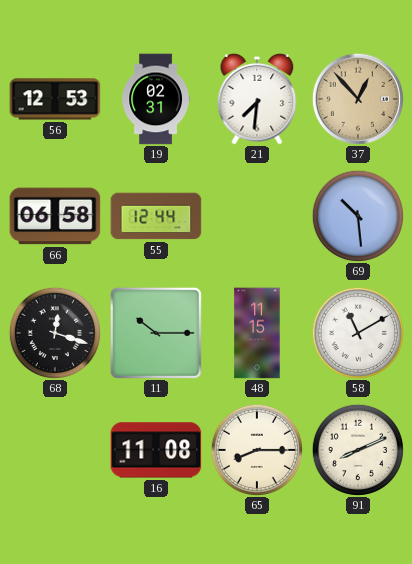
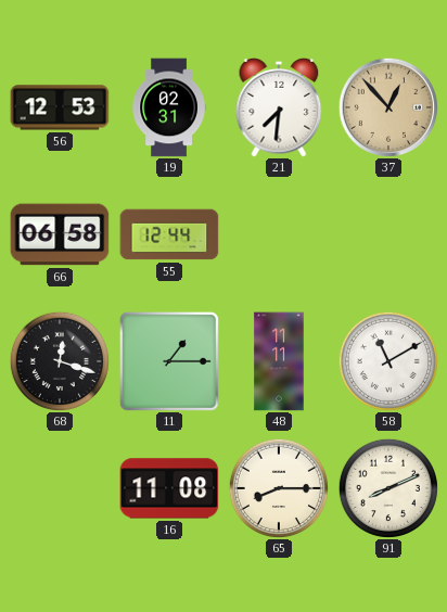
69: 10:29 -> none (358, 216)
11: 10:15 -> 1:15 (169, 361)
48: 11:15 -> 11:11 (279, 361)
